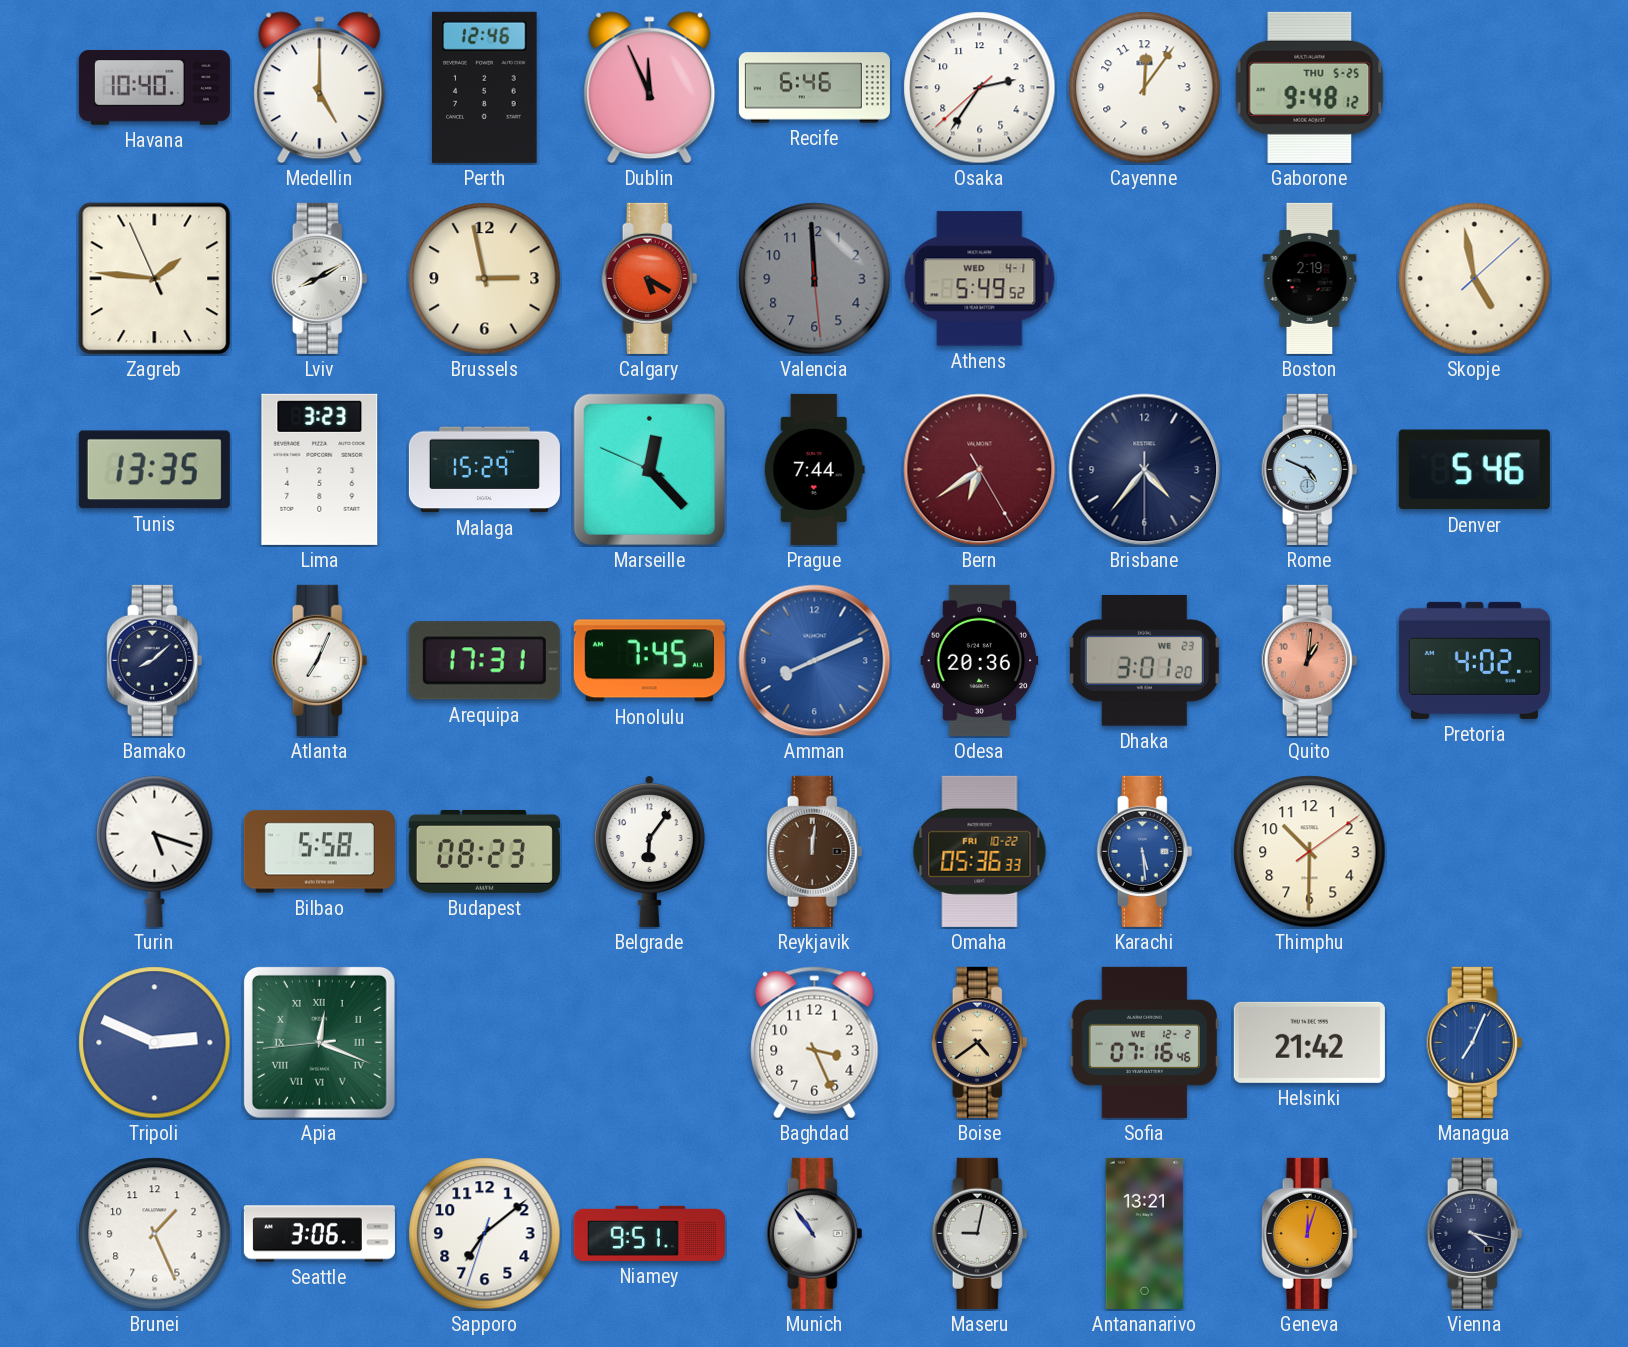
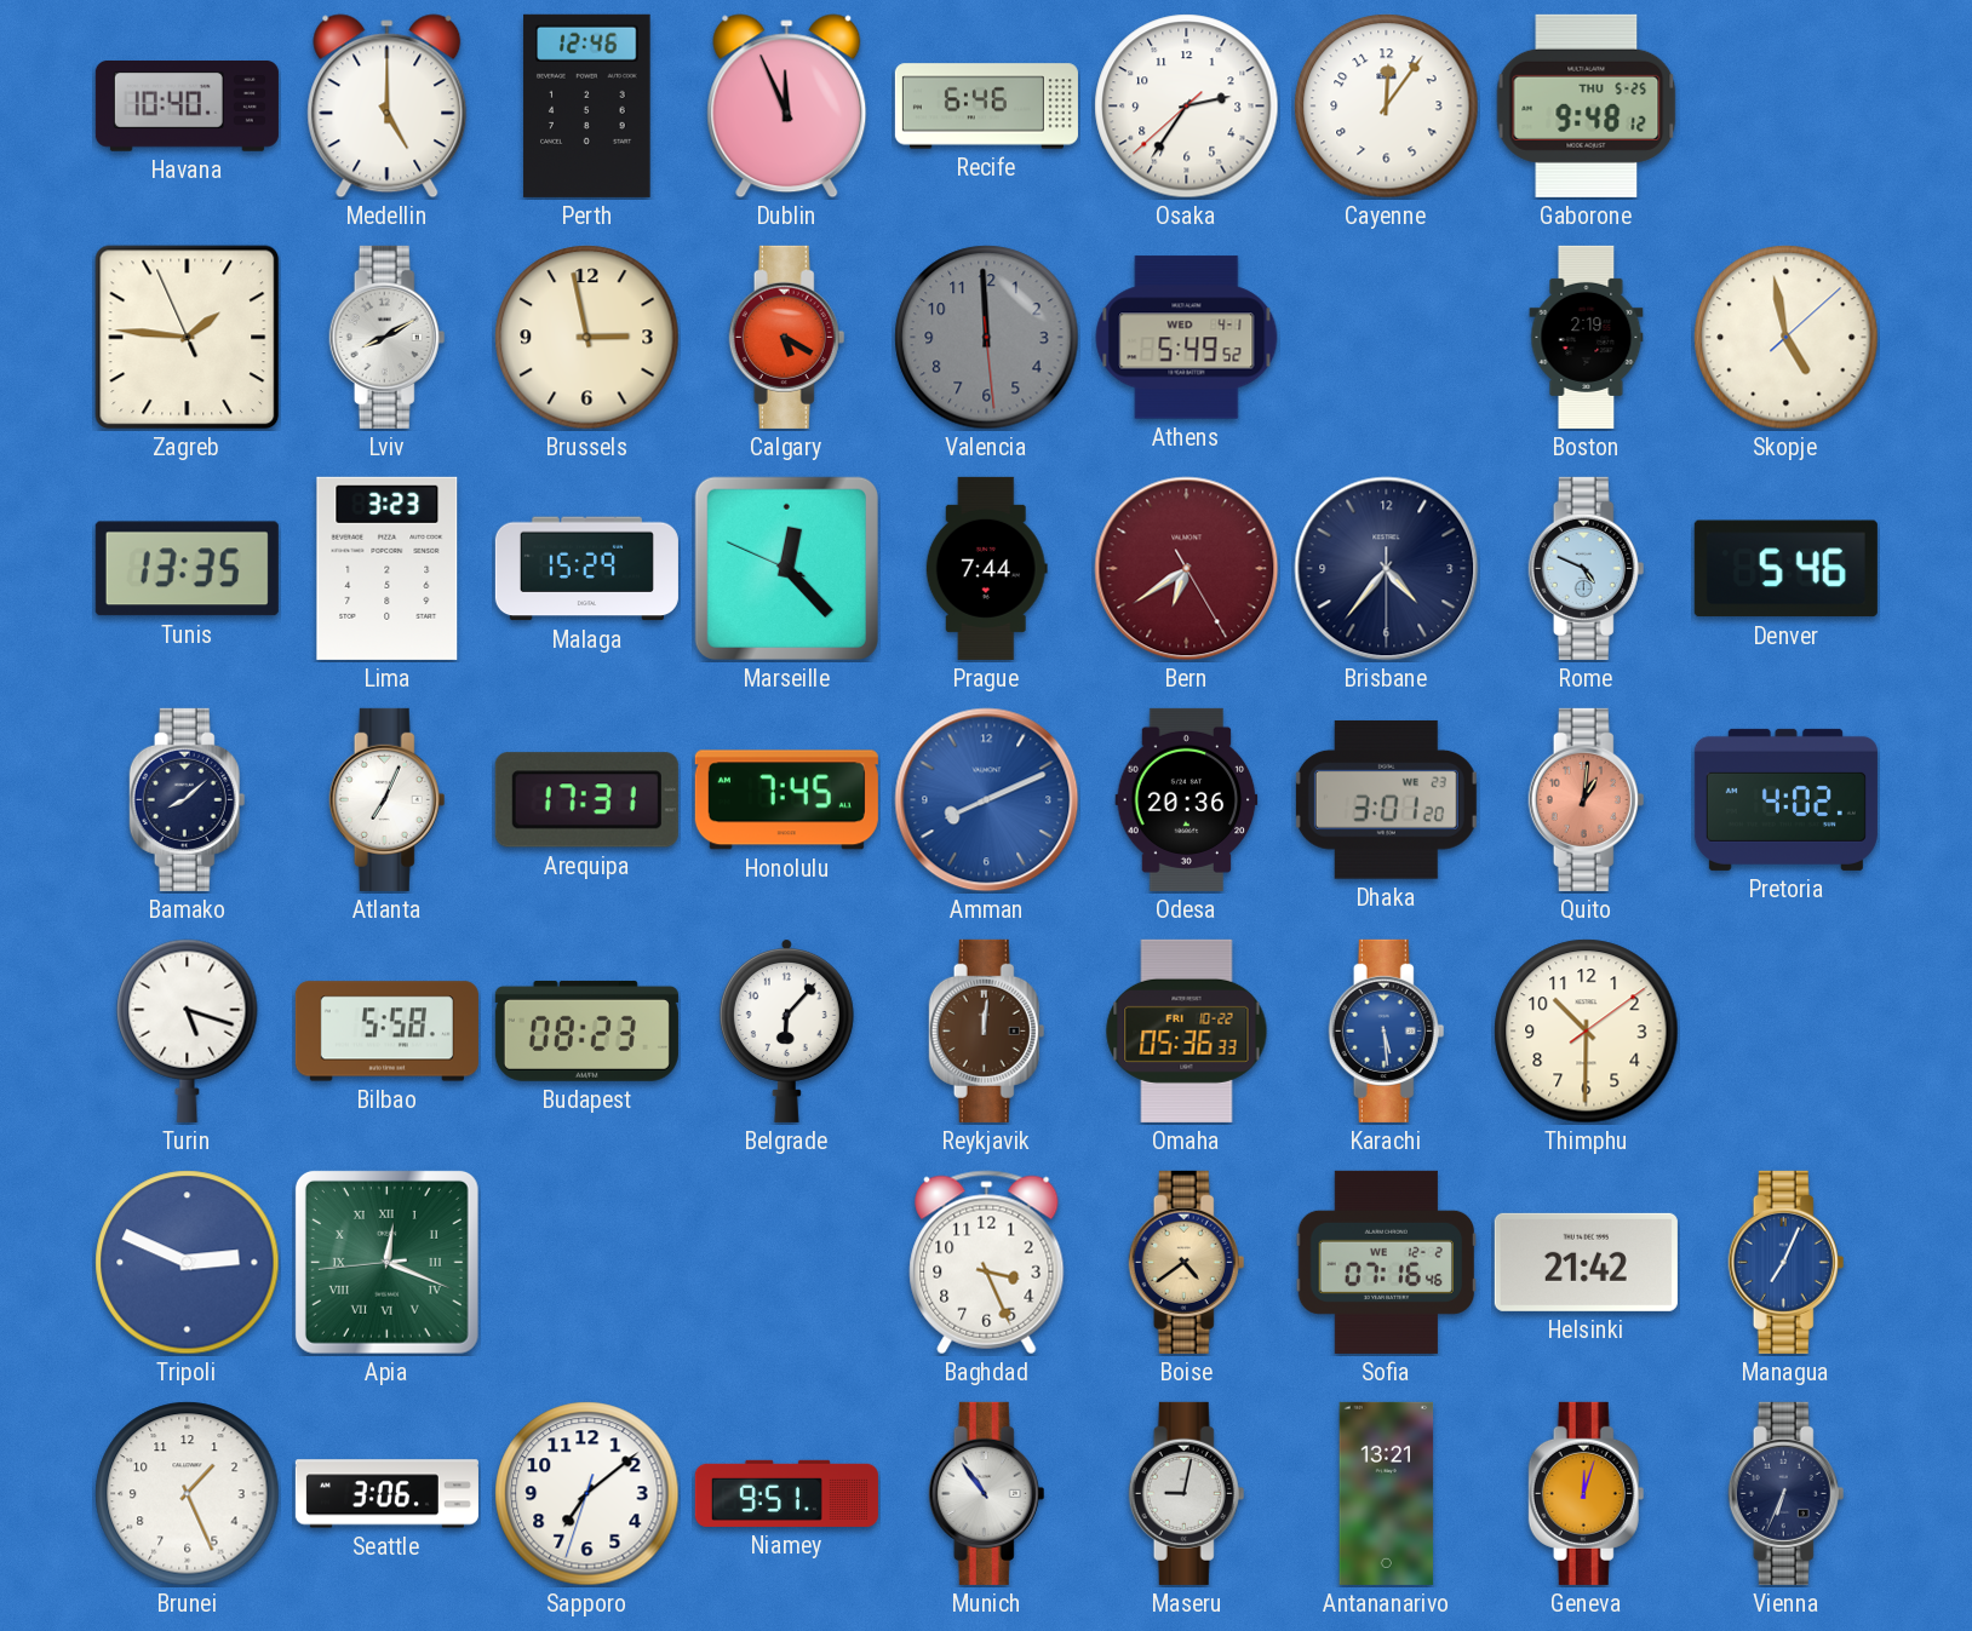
Belgrade: 6:06 -> 6:07 (786, 1030)
Vienna: 4:17 -> 6:34 (1787, 1493)
